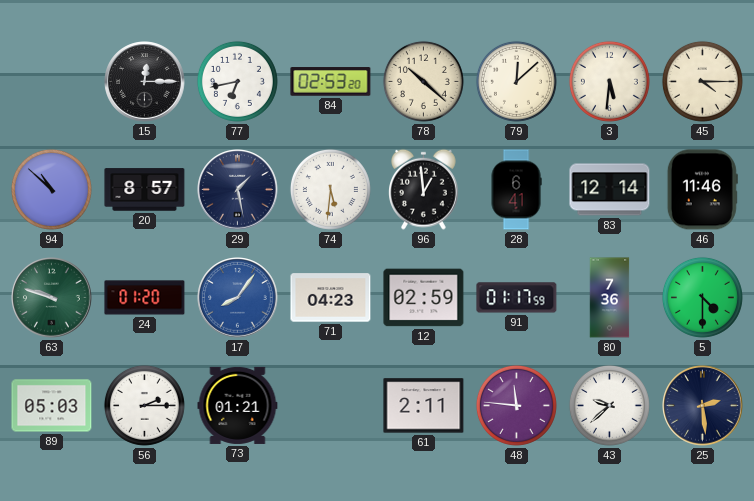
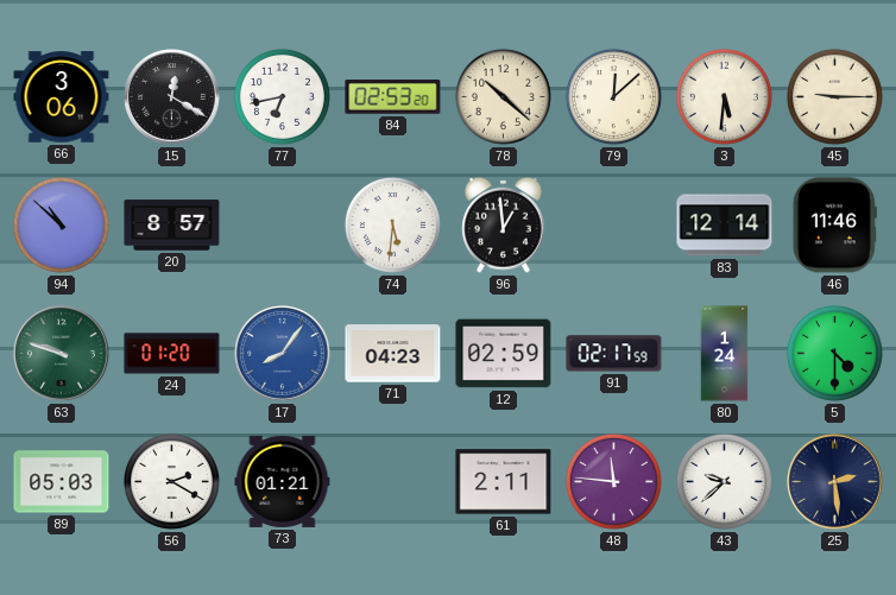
66: none -> 3:06 (62, 97)
15: 12:15 -> 12:20 (172, 97)
45: 4:15 -> 9:15 (834, 96)
29: 1:28 -> none (238, 190)
28: 6:41 -> none (516, 190)
91: 01:17 -> 02:17 (614, 354)
80: 7:36 -> 1:24 (725, 354)
56: 2:15 -> 2:20 (171, 481)
